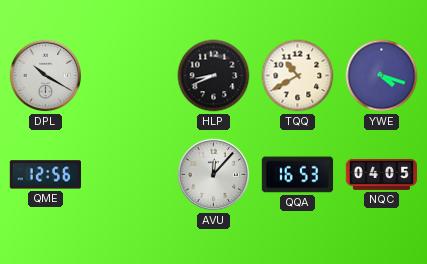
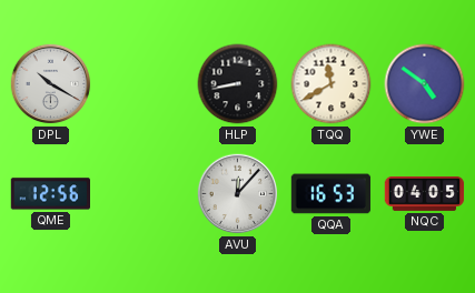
HLP: 8:41 -> 8:43 (238, 84)
TQQ: 10:40 -> 11:40 (331, 84)
YWE: 4:18 -> 4:51 (425, 84)
